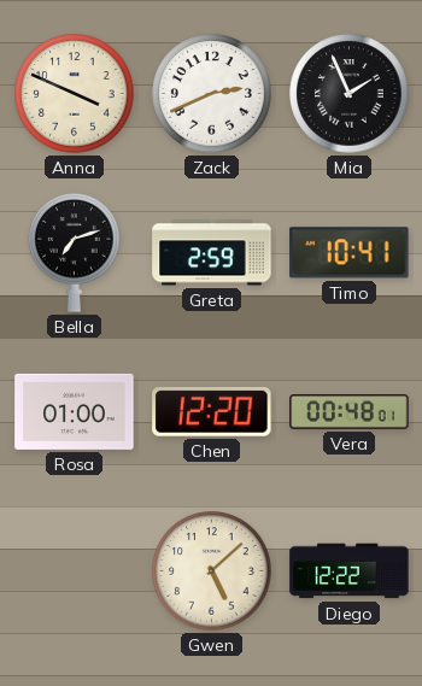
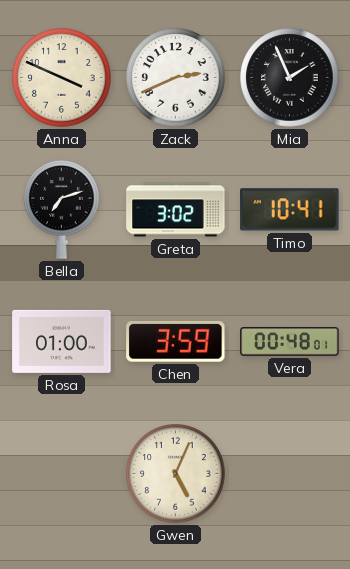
Greta: 2:59 -> 3:02 (176, 210)
Chen: 12:20 -> 3:59 (176, 342)
Gwen: 5:08 -> 5:04 (176, 474)
Diego: 12:22 -> none (350, 571)
